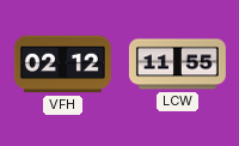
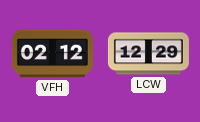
LCW: 11:55 -> 12:29 (148, 54)
